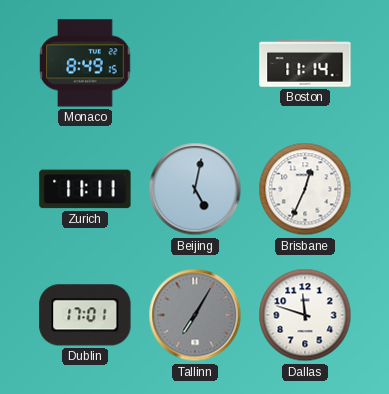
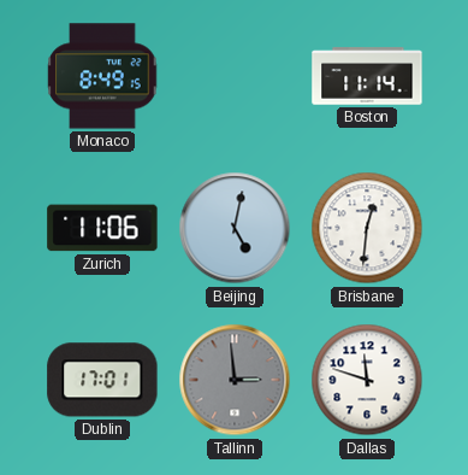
Zurich: 11:11 -> 11:06 (102, 228)
Brisbane: 12:34 -> 12:31 (367, 228)
Tallinn: 7:05 -> 2:59 (235, 380)
